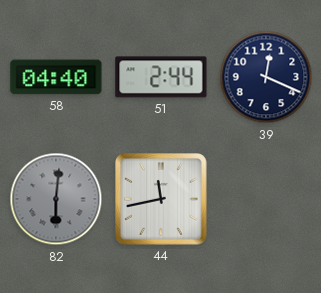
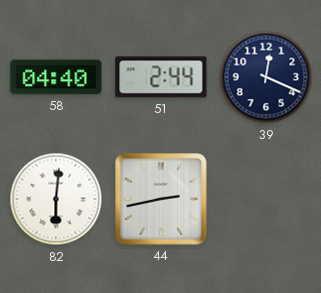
82 dial: grey -> white (56, 199)
44: 11:43 -> 2:43 (161, 199)
